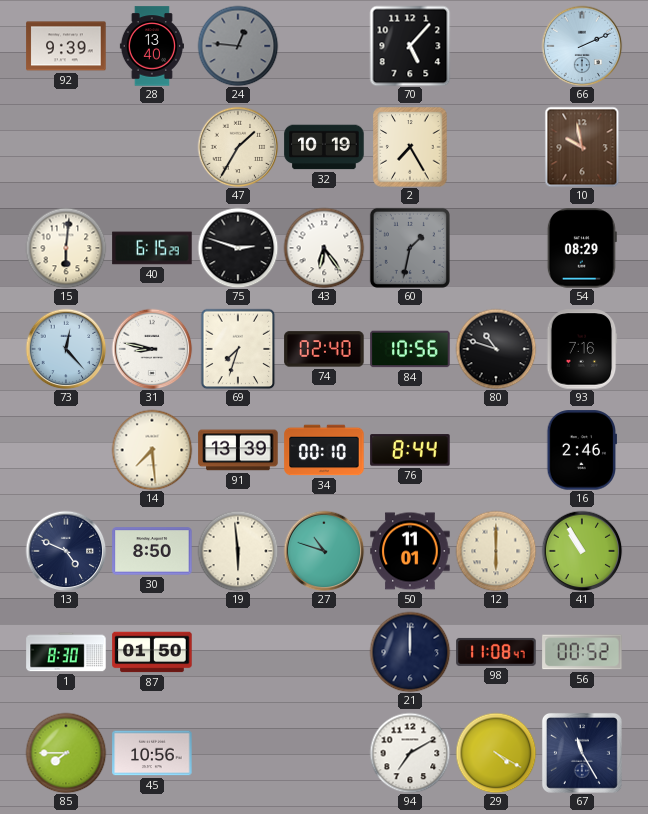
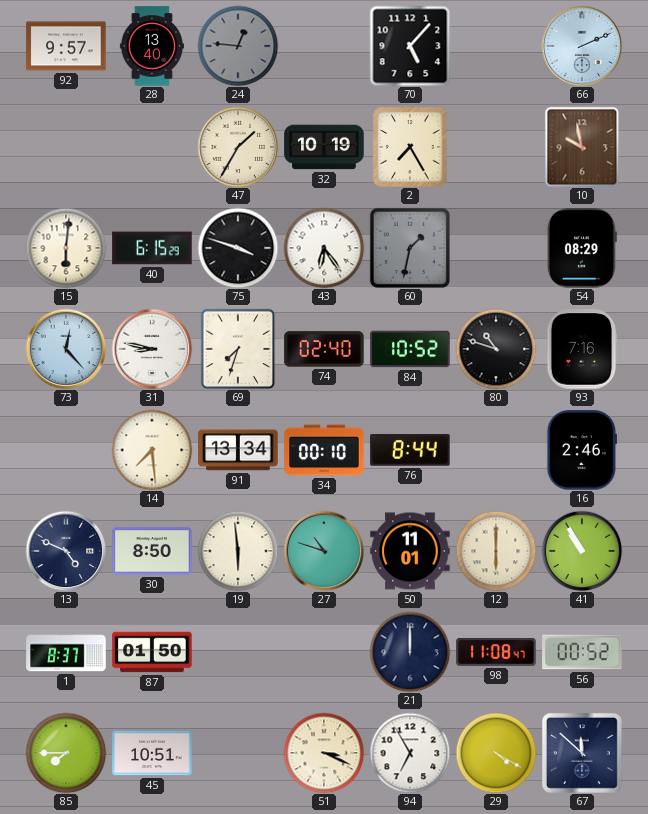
92: 9:39 -> 9:57 (66, 46)
75: 2:48 -> 3:48 (238, 248)
84: 10:56 -> 10:52 (410, 349)
91: 13:39 -> 13:34 (238, 450)
1: 8:30 -> 8:37 (66, 652)
45: 10:56 -> 10:51 (152, 753)
51: none -> 3:19 (324, 753)
94: 7:10 -> 6:55 (410, 753)
67: 11:25 -> 11:52 (582, 753)
